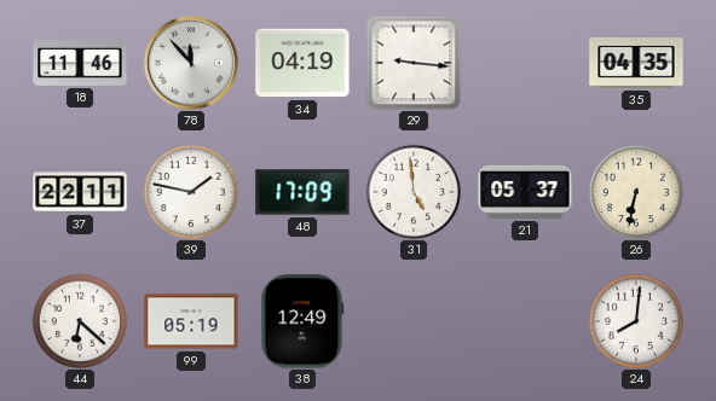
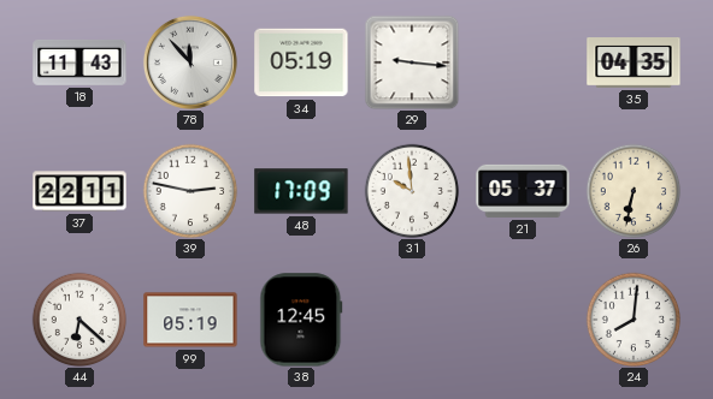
18: 11:46 -> 11:43 (79, 62)
34: 04:19 -> 05:19 (301, 62)
39: 1:47 -> 2:47 (190, 191)
31: 4:59 -> 9:59 (412, 191)
38: 12:49 -> 12:45 (301, 320)
